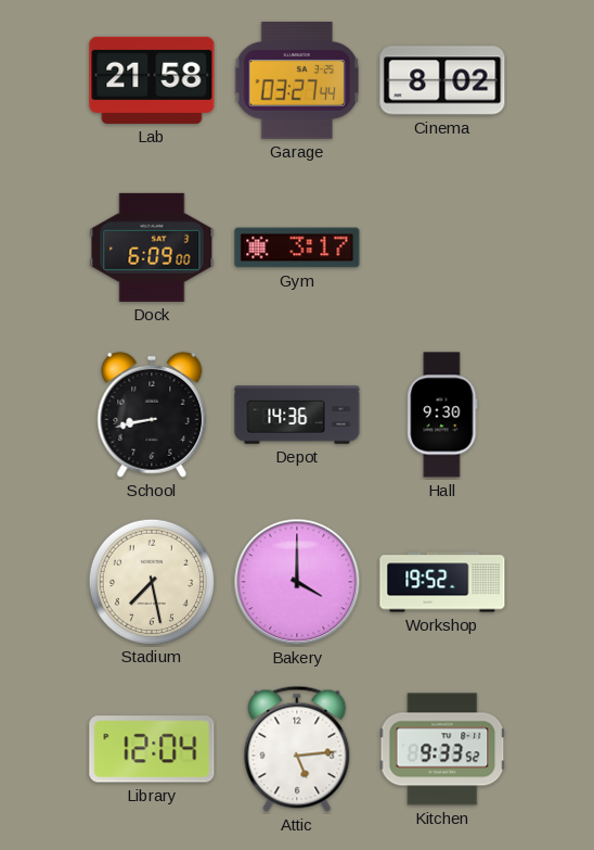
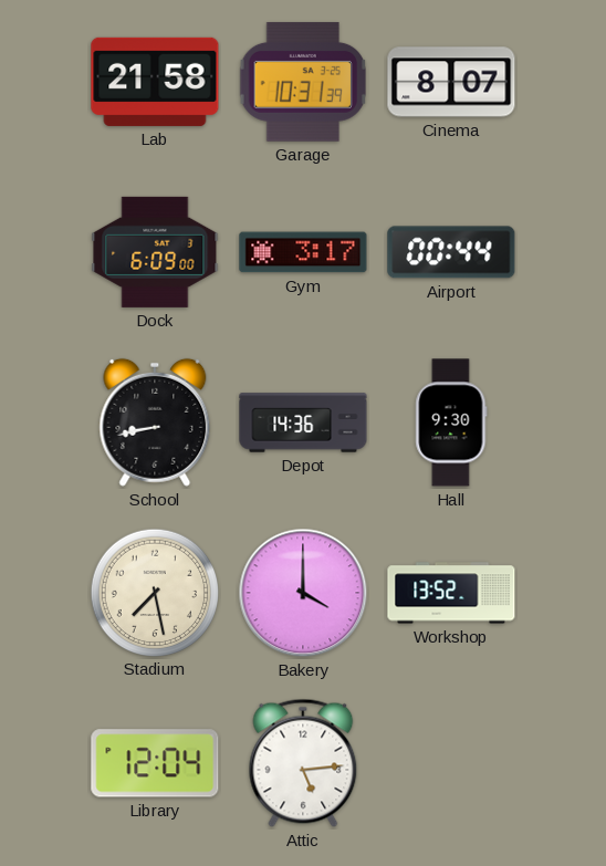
Garage: 03:27 -> 10:31 (302, 82)
Cinema: 8:02 -> 8:07 (451, 82)
Airport: none -> 00:44 (451, 252)
Workshop: 19:52 -> 13:52 (451, 593)
Kitchen: 9:33 -> none (442, 749)
